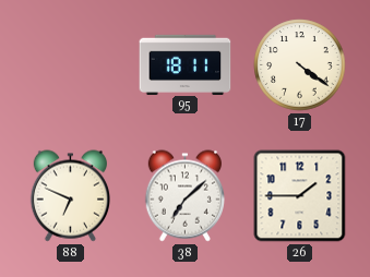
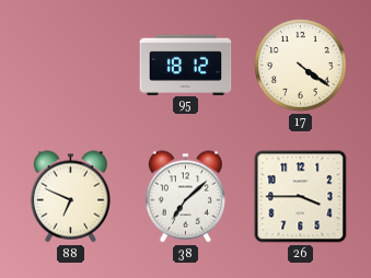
95: 18:11 -> 18:12 (186, 65)
26: 1:45 -> 3:45 (301, 197)
